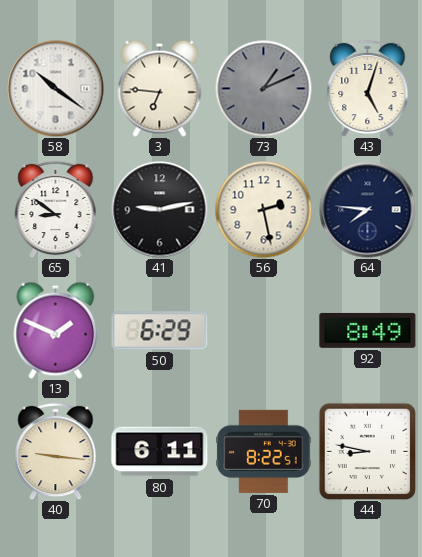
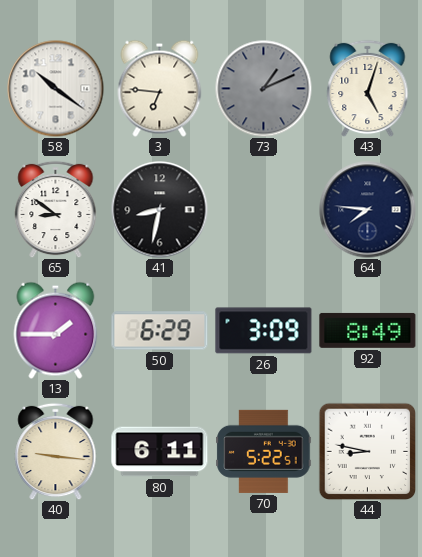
41: 9:13 -> 8:32 (160, 210)
56: 2:28 -> none (263, 209)
13: 1:49 -> 1:45 (56, 330)
26: none -> 3:09 (264, 331)
70: 8:22 -> 5:22 (264, 451)
